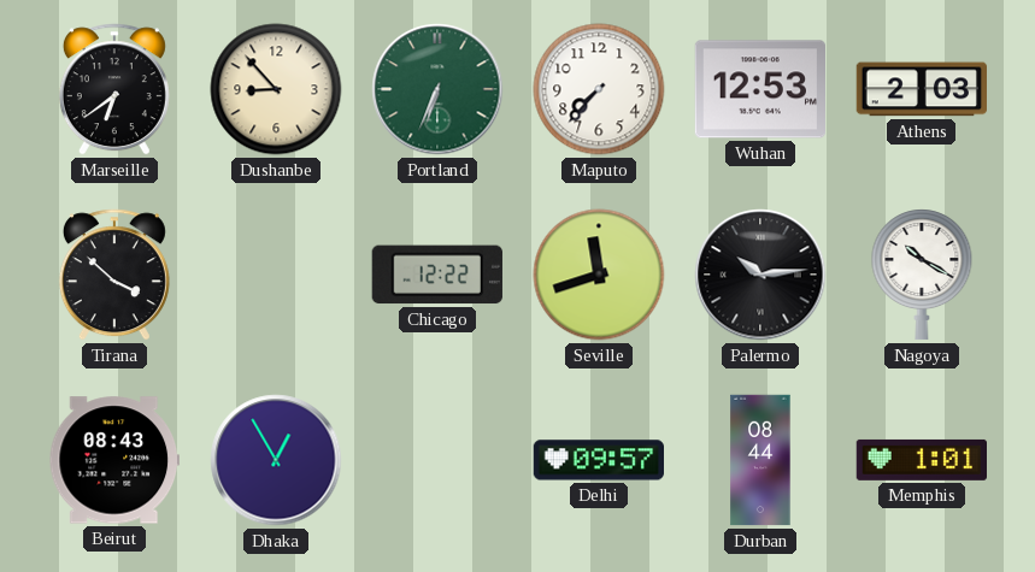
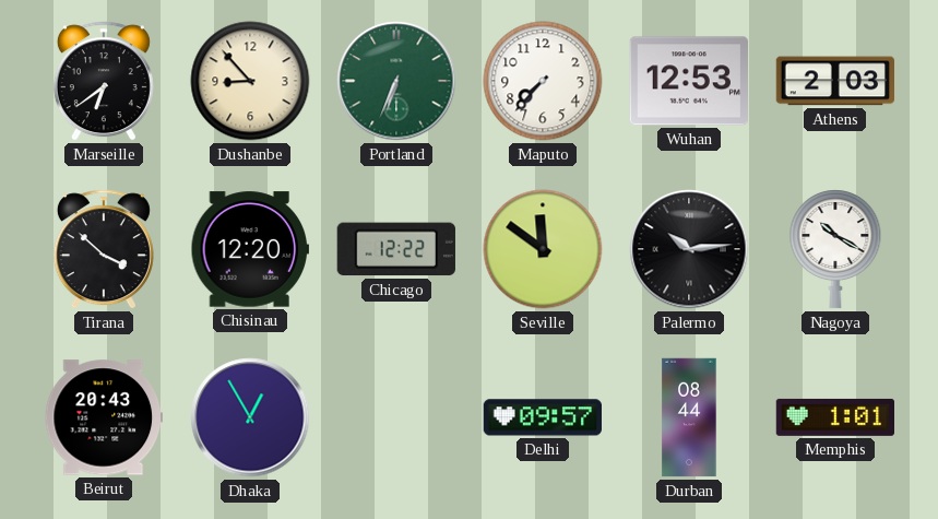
Chisinau: none -> 12:20 (249, 249)
Seville: 11:42 -> 11:51 (543, 249)
Beirut: 08:43 -> 20:43 (103, 417)
